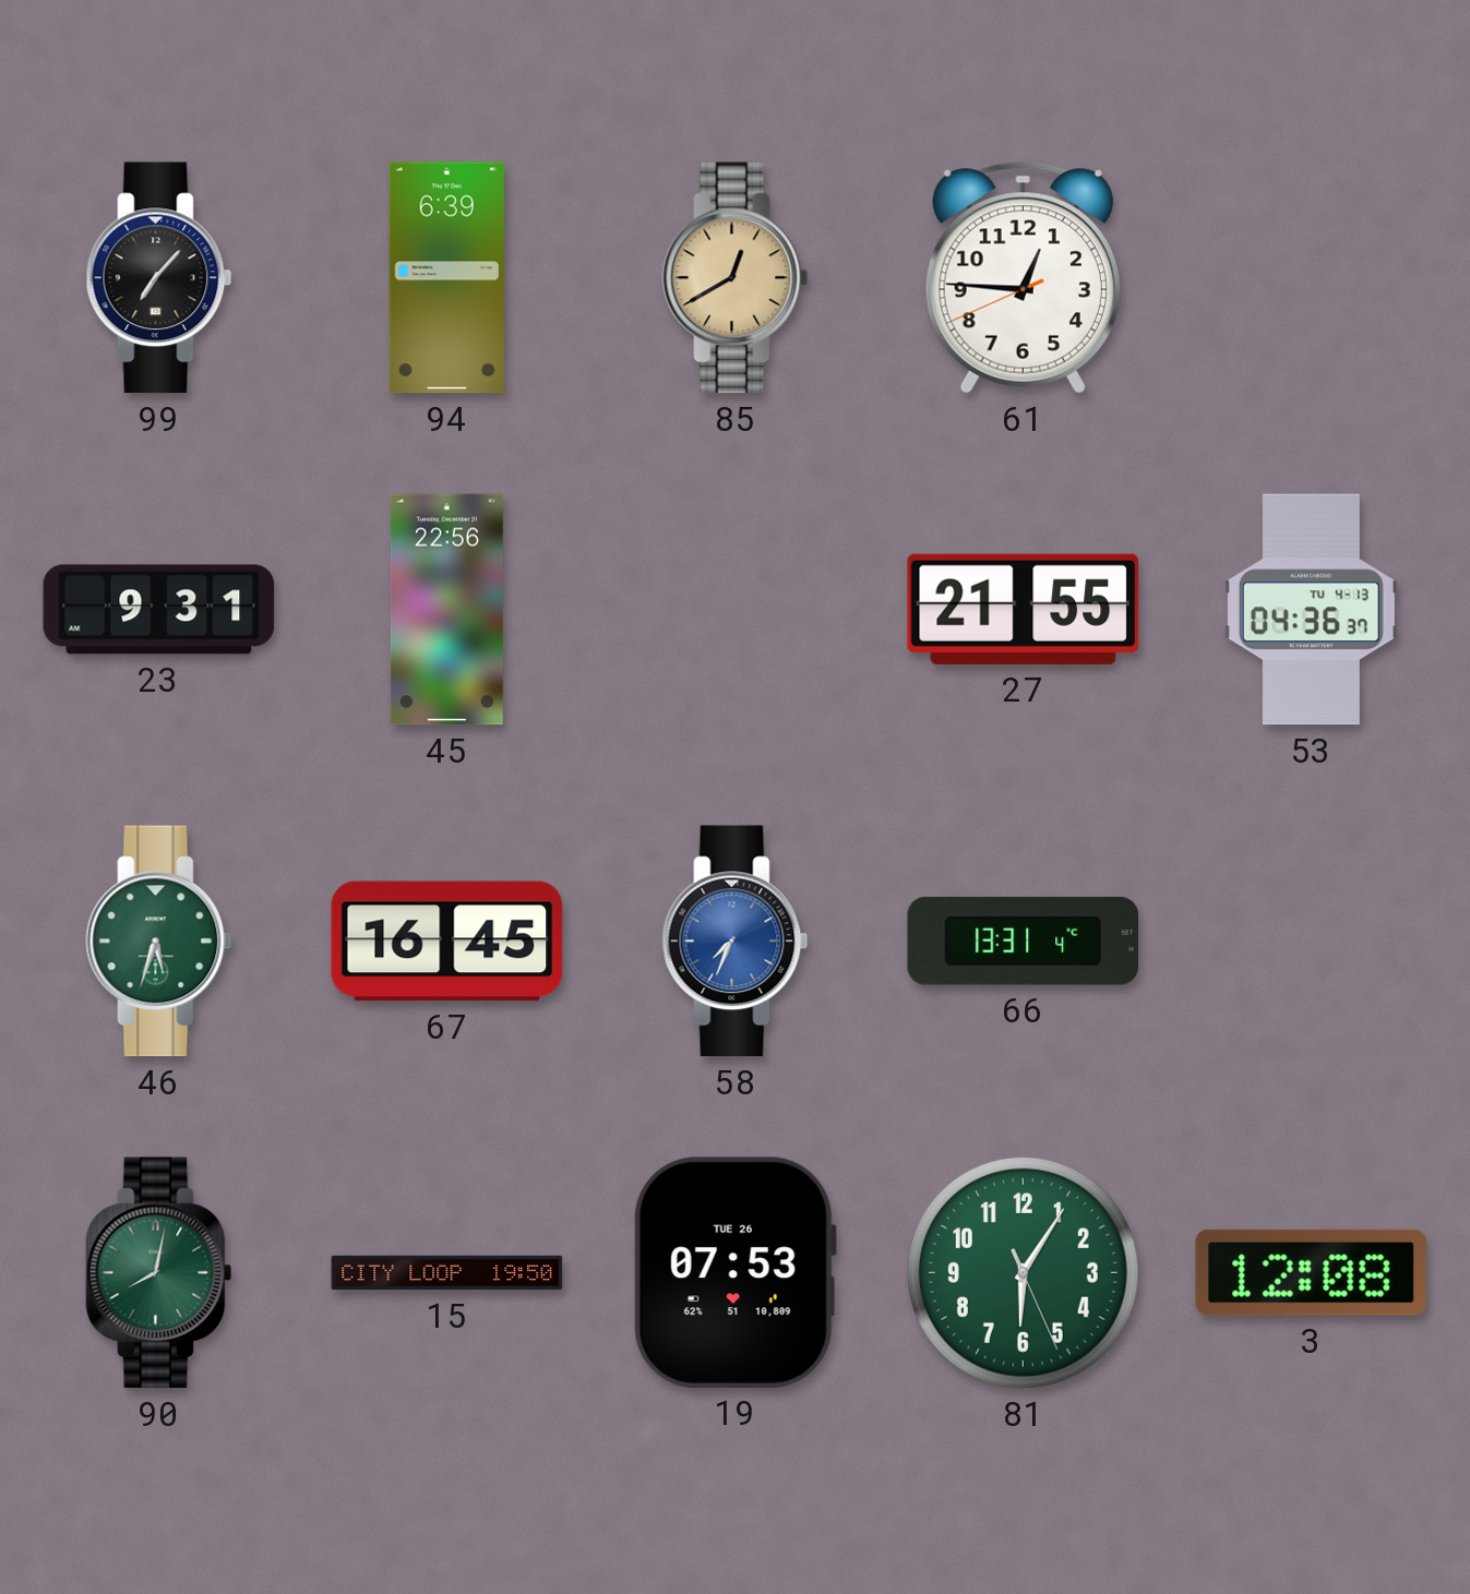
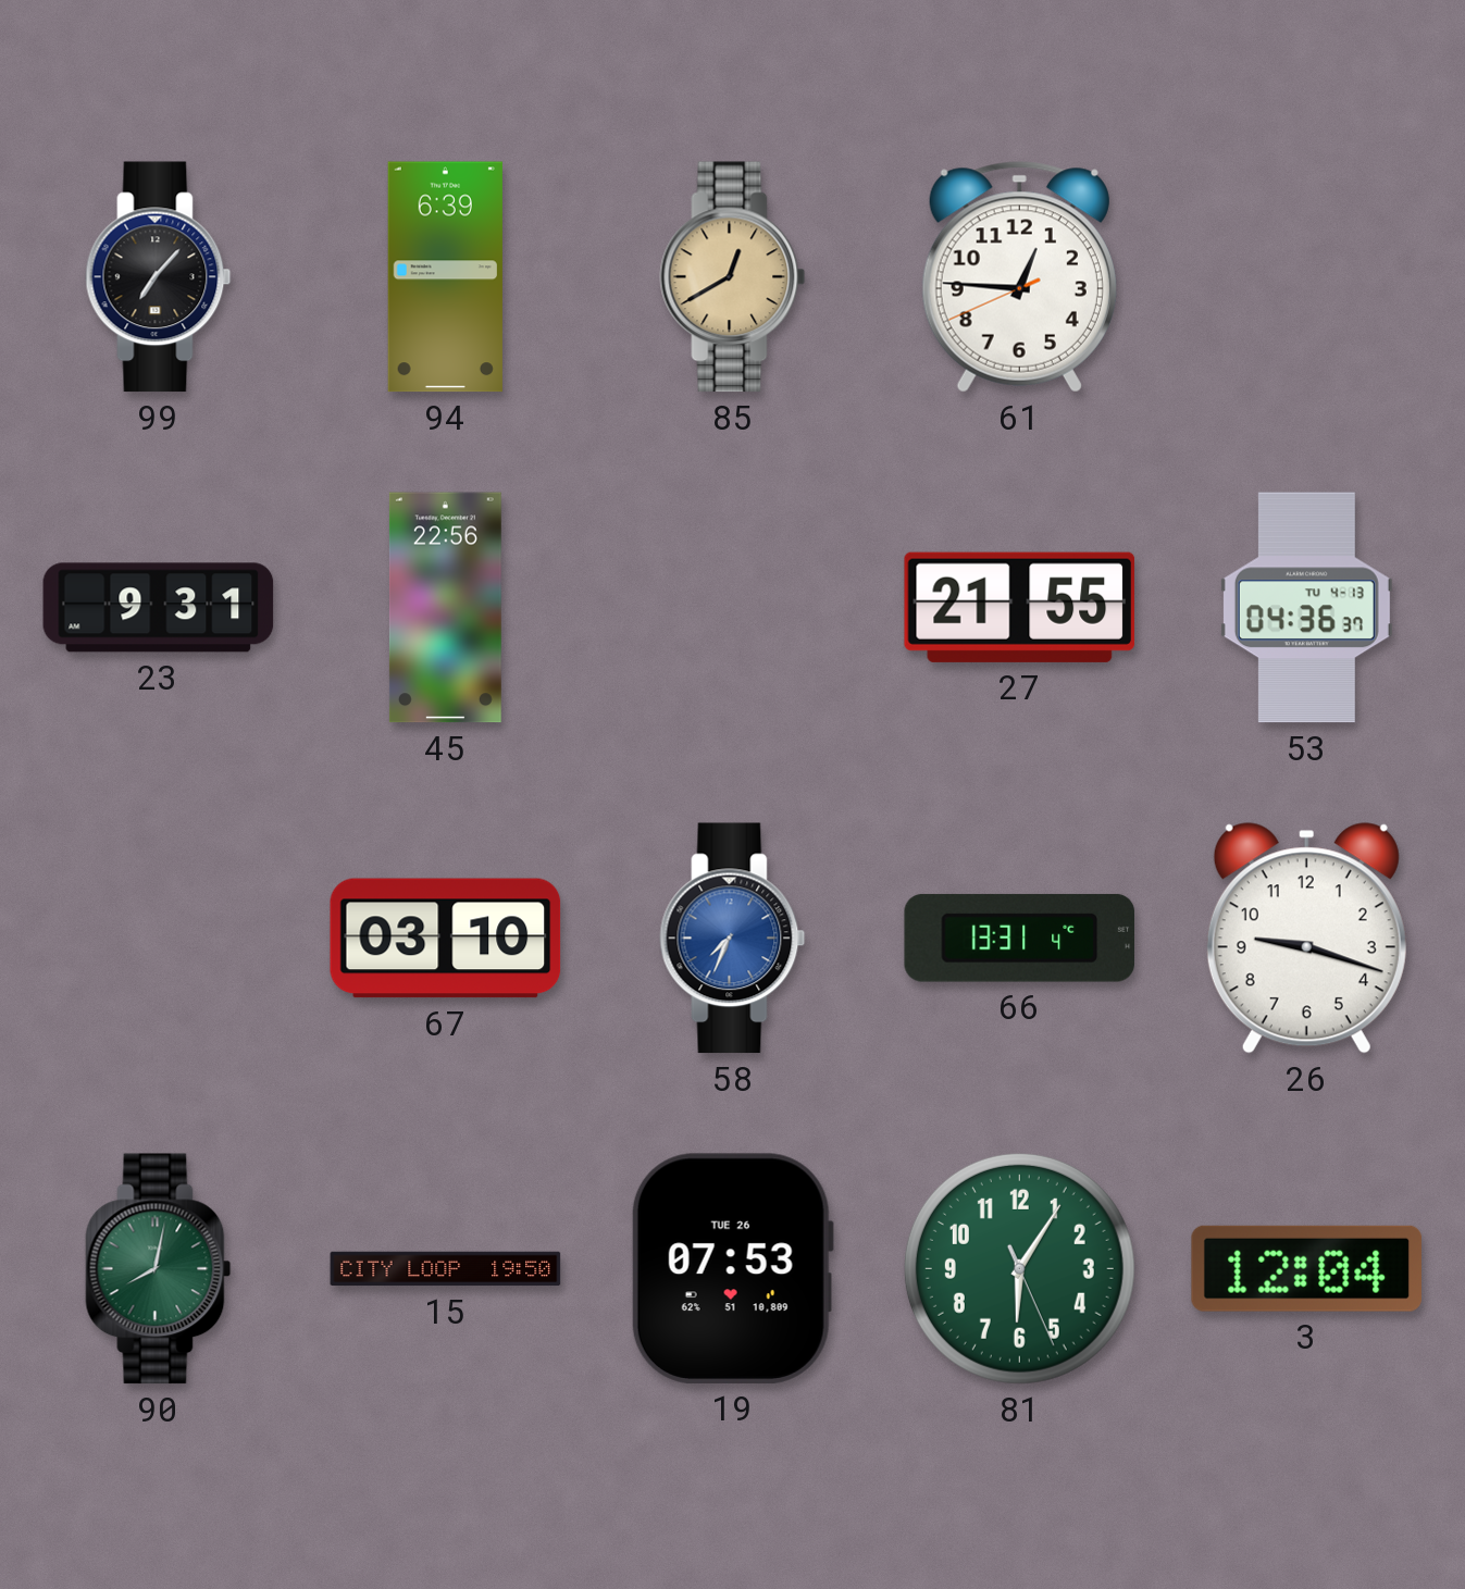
46: 5:33 -> none (159, 942)
67: 16:45 -> 03:10 (446, 939)
26: none -> 9:18 (1306, 939)
3: 12:08 -> 12:04 (1306, 1268)
